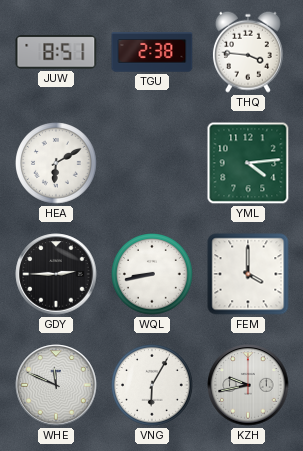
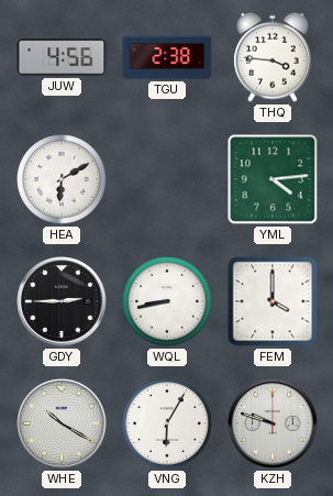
JUW: 8:51 -> 4:56 (62, 57)
WHE: 11:49 -> 10:20 (62, 423)
KZH: 9:43 -> 9:48 (273, 423)
